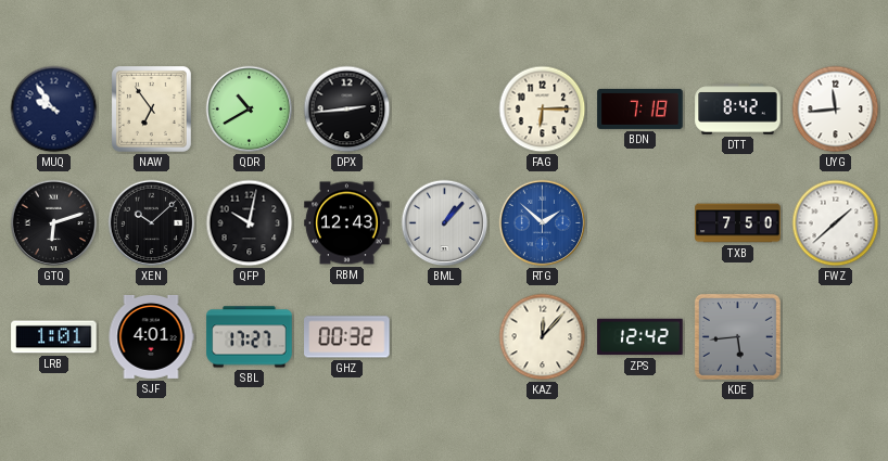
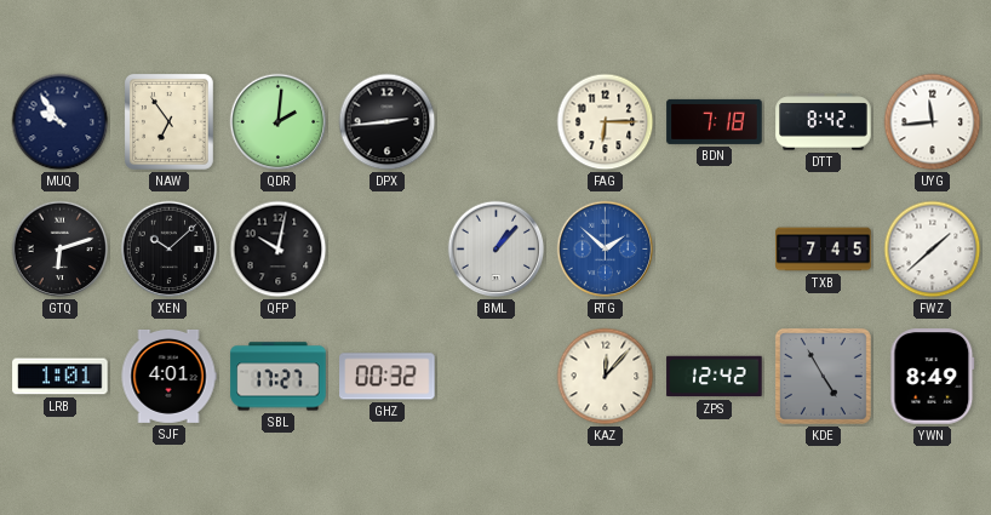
QDR: 10:40 -> 2:01 (279, 122)
RBM: 12:43 -> none (347, 223)
TXB: 7:50 -> 7:45 (824, 250)
KDE: 5:44 -> 4:55 (823, 376)
YWN: none -> 8:49 (933, 377)
